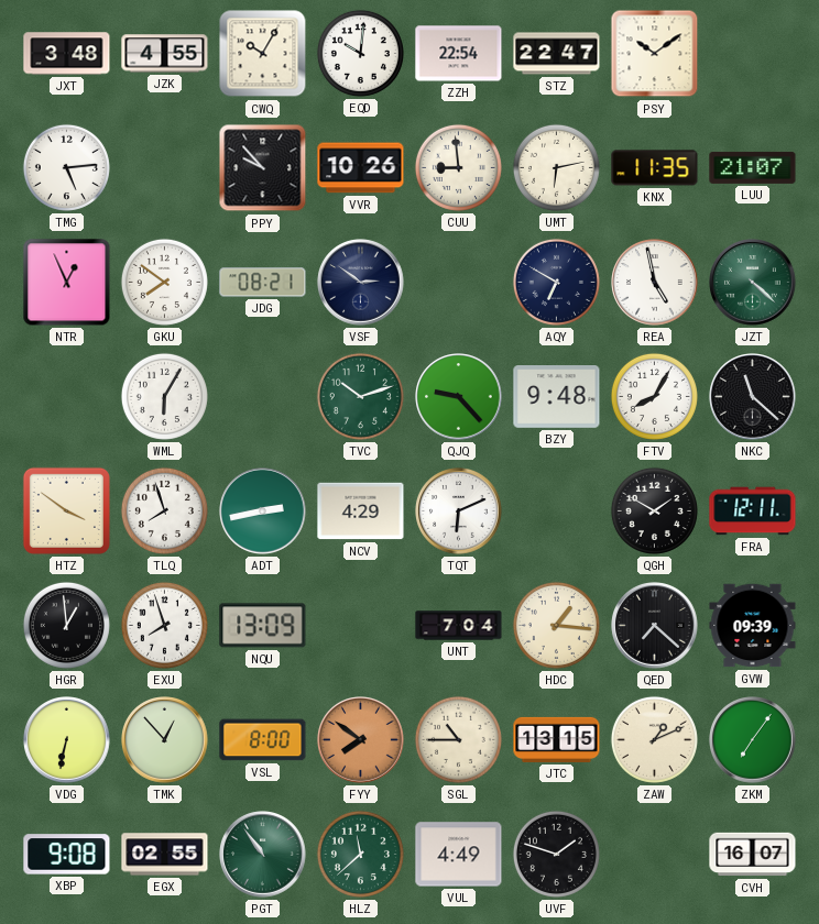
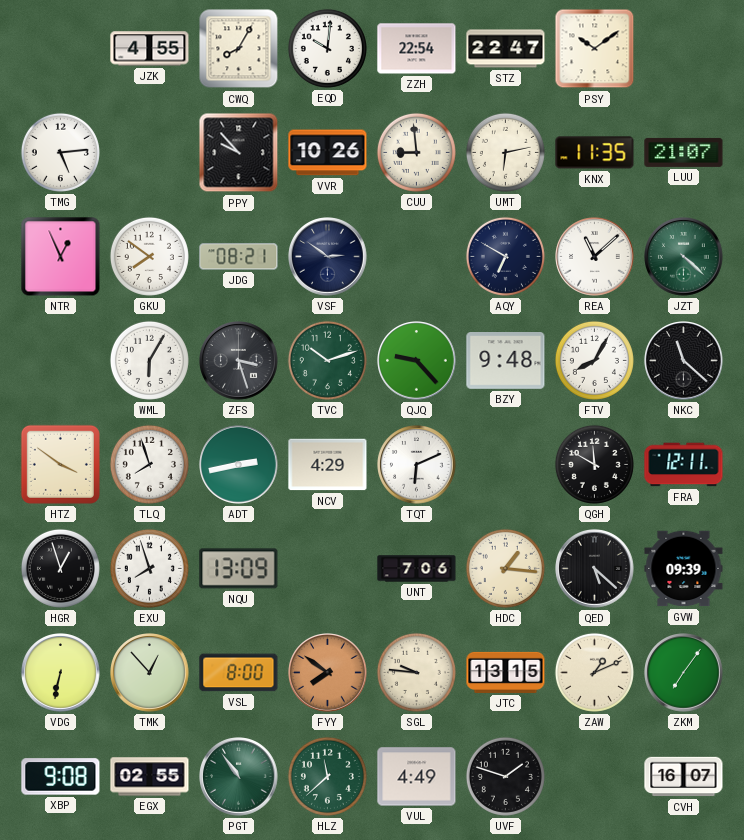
JXT: 3:48 -> none (67, 54)
CWQ: 10:05 -> 8:05 (239, 49)
REA: 4:58 -> 11:08 (595, 257)
ZFS: none -> 3:27 (239, 361)
QGH: 1:50 -> 11:50 (594, 464)
HGR: 12:59 -> 12:57 (60, 568)
UNT: 7:04 -> 7:06 (417, 569)
QED: 7:22 -> 5:22 (595, 569)
SGL: 10:45 -> 9:46 (416, 672)
